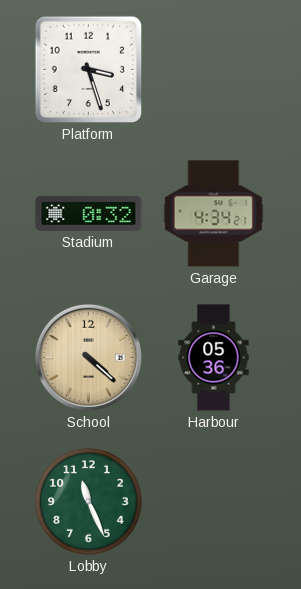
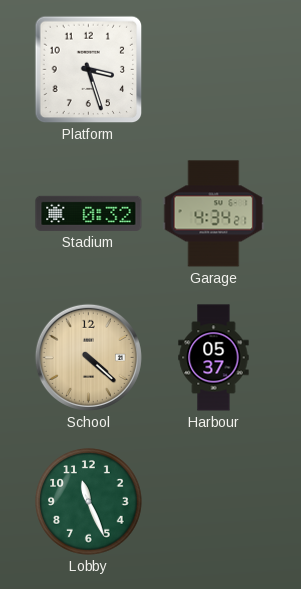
Harbour: 05:36 -> 05:37 (214, 358)
